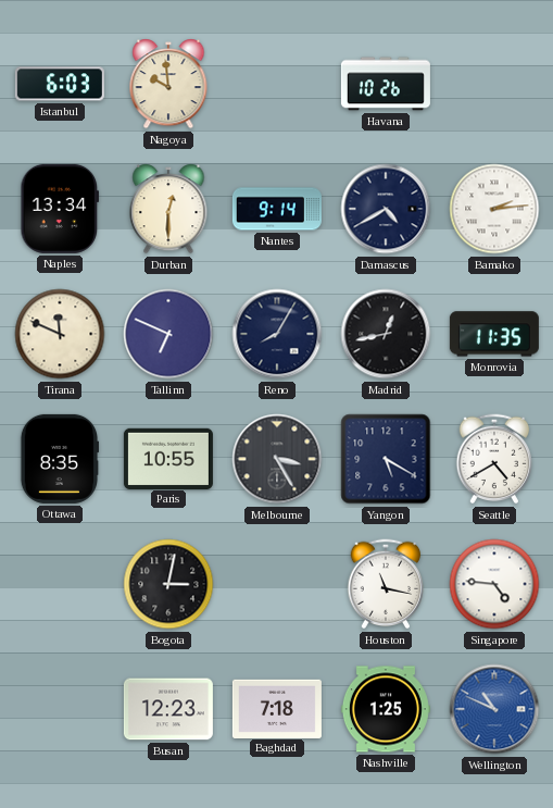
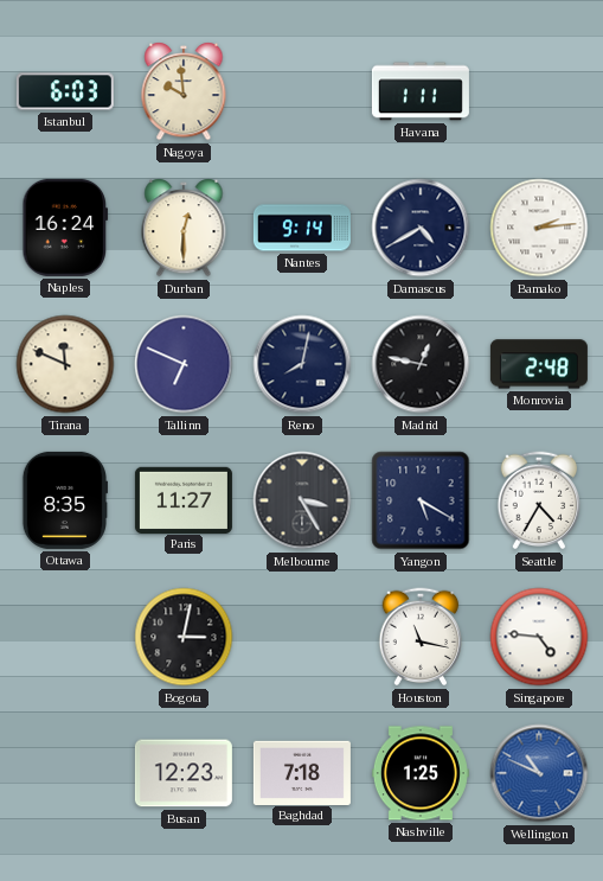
Havana: 10:26 -> 1:11 (421, 91)
Naples: 13:34 -> 16:24 (65, 228)
Reno: 8:05 -> 8:02 (302, 364)
Madrid: 12:43 -> 12:47 (421, 364)
Monrovia: 11:35 -> 2:48 (539, 364)
Paris: 10:55 -> 11:27 (184, 499)
Seattle: 4:40 -> 4:35 (539, 500)
